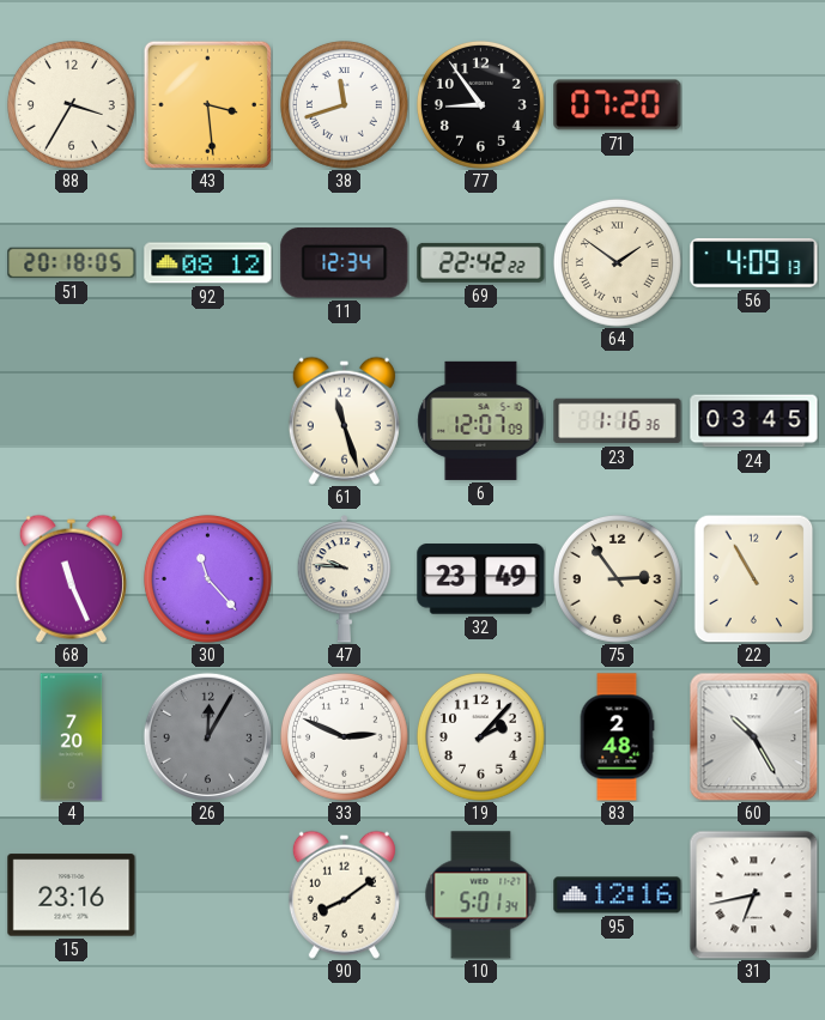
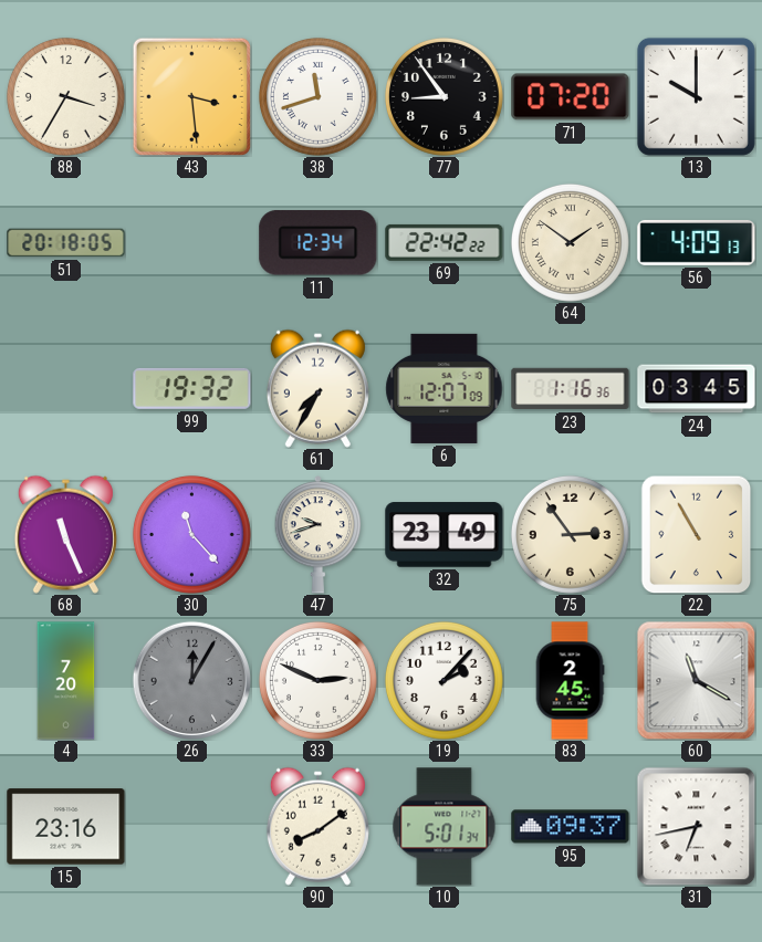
13: none -> 10:00 (696, 96)
92: 08:12 -> none (208, 263)
99: none -> 19:32 (192, 388)
61: 11:27 -> 7:35 (317, 388)
47: 9:46 -> 9:42 (319, 535)
83: 2:48 -> 2:45 (570, 681)
60: 10:25 -> 11:20 (696, 680)
95: 12:16 -> 09:37 (571, 827)
